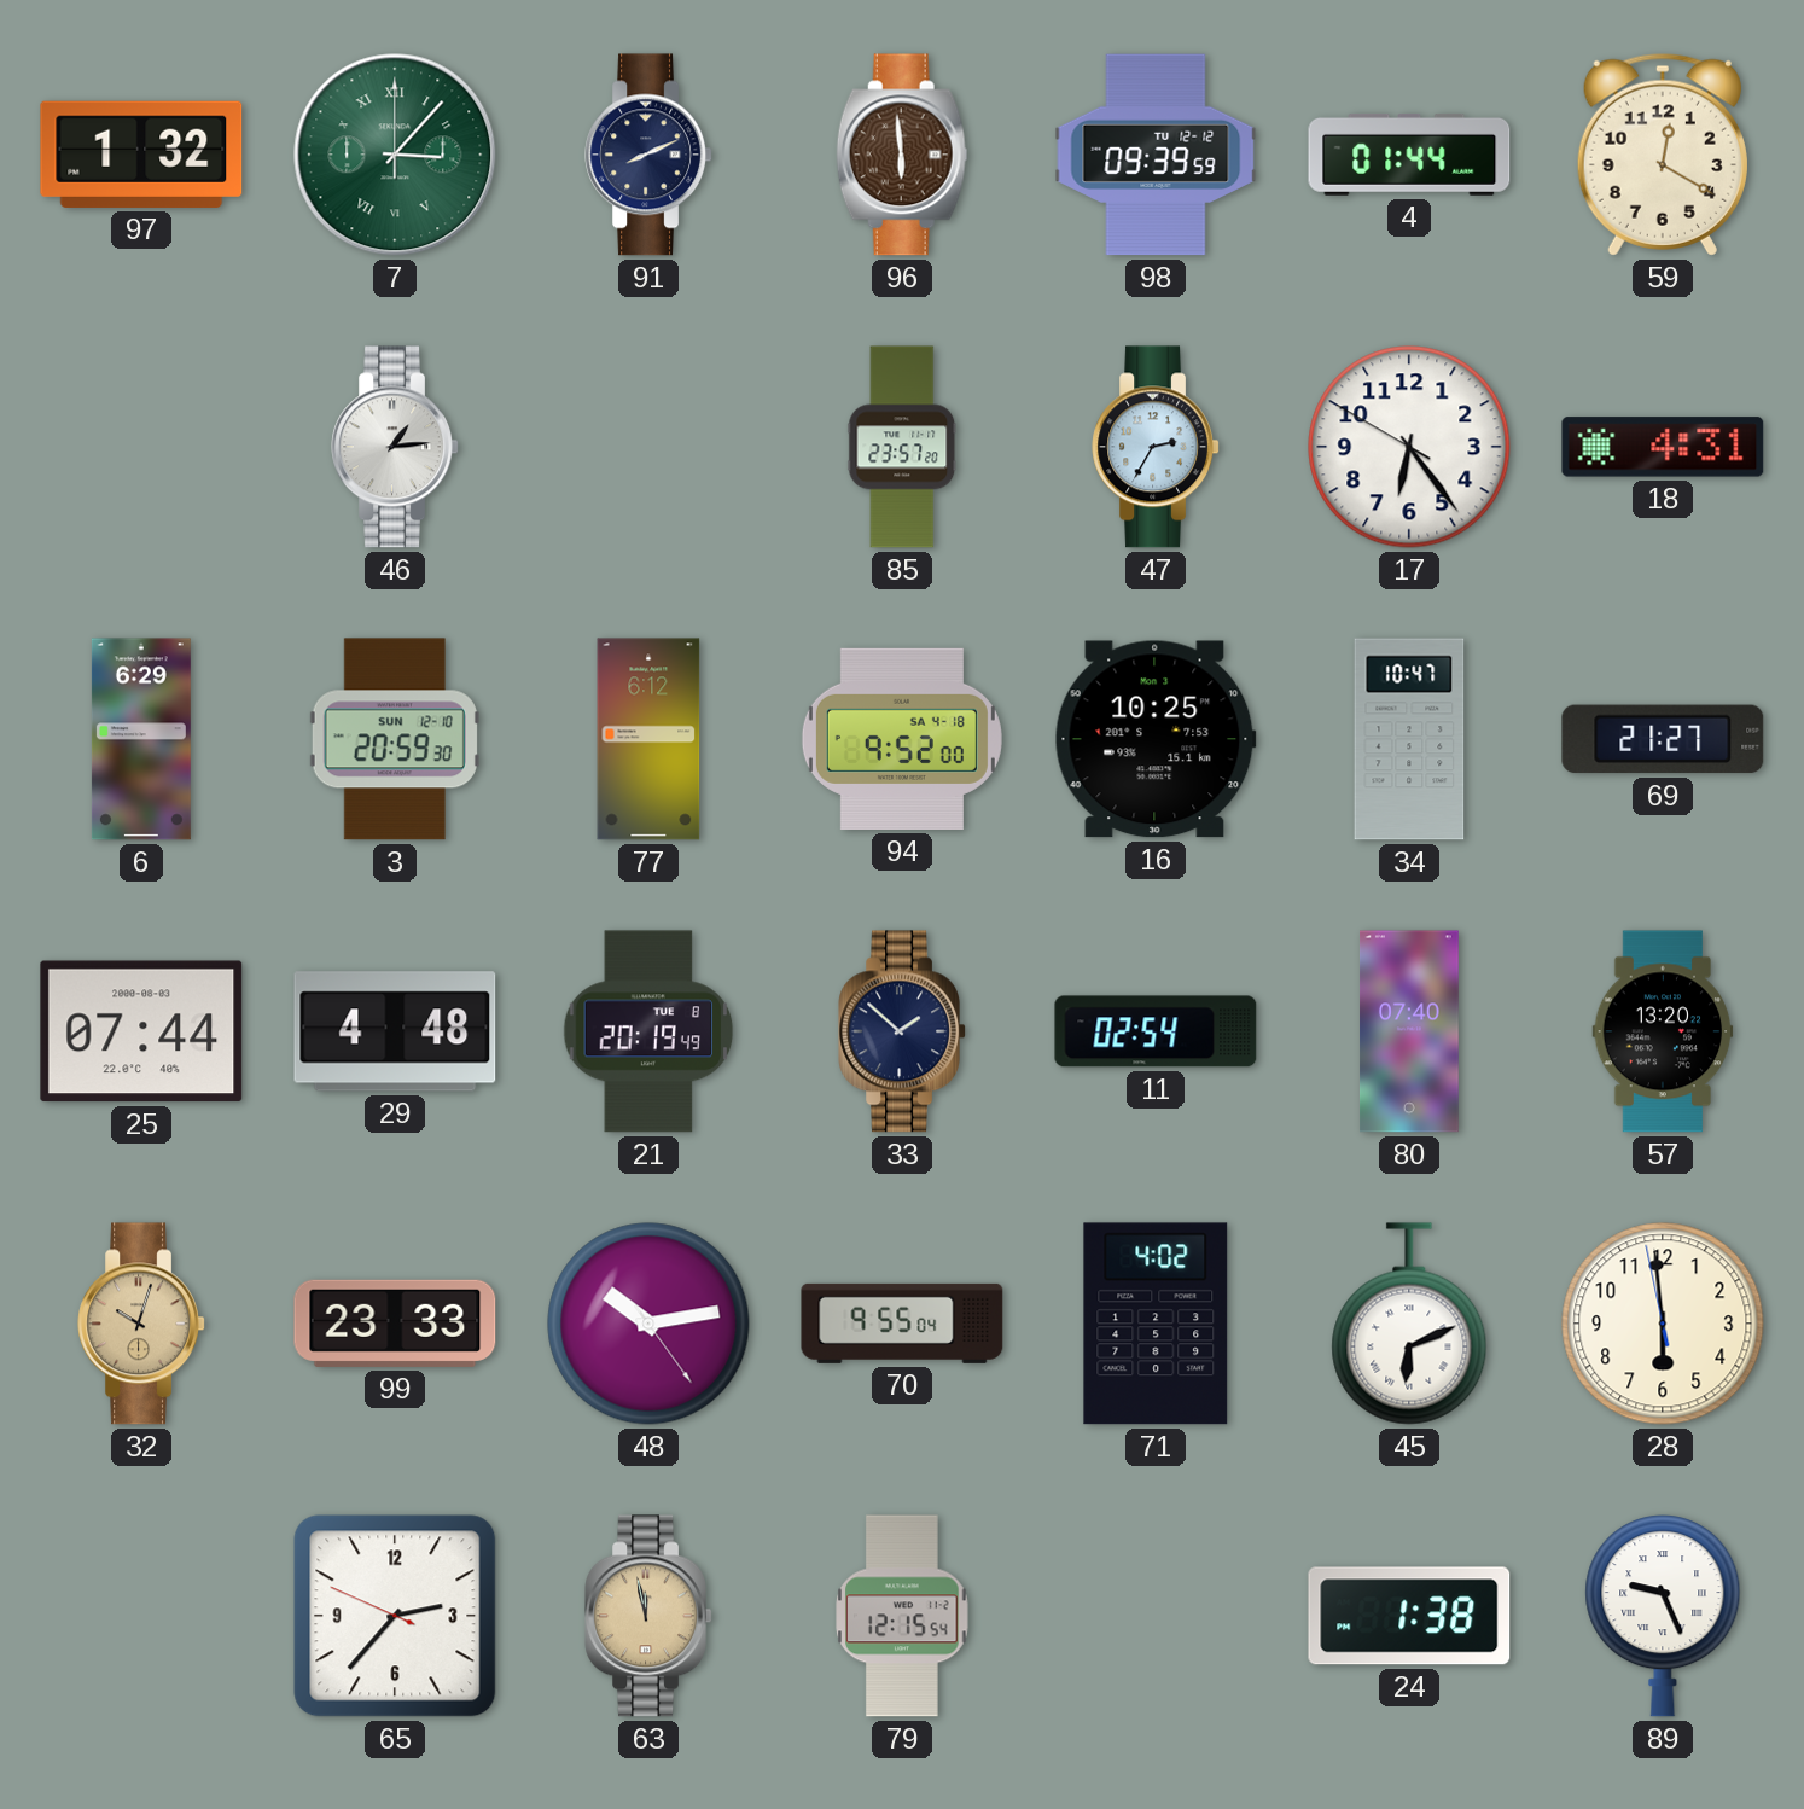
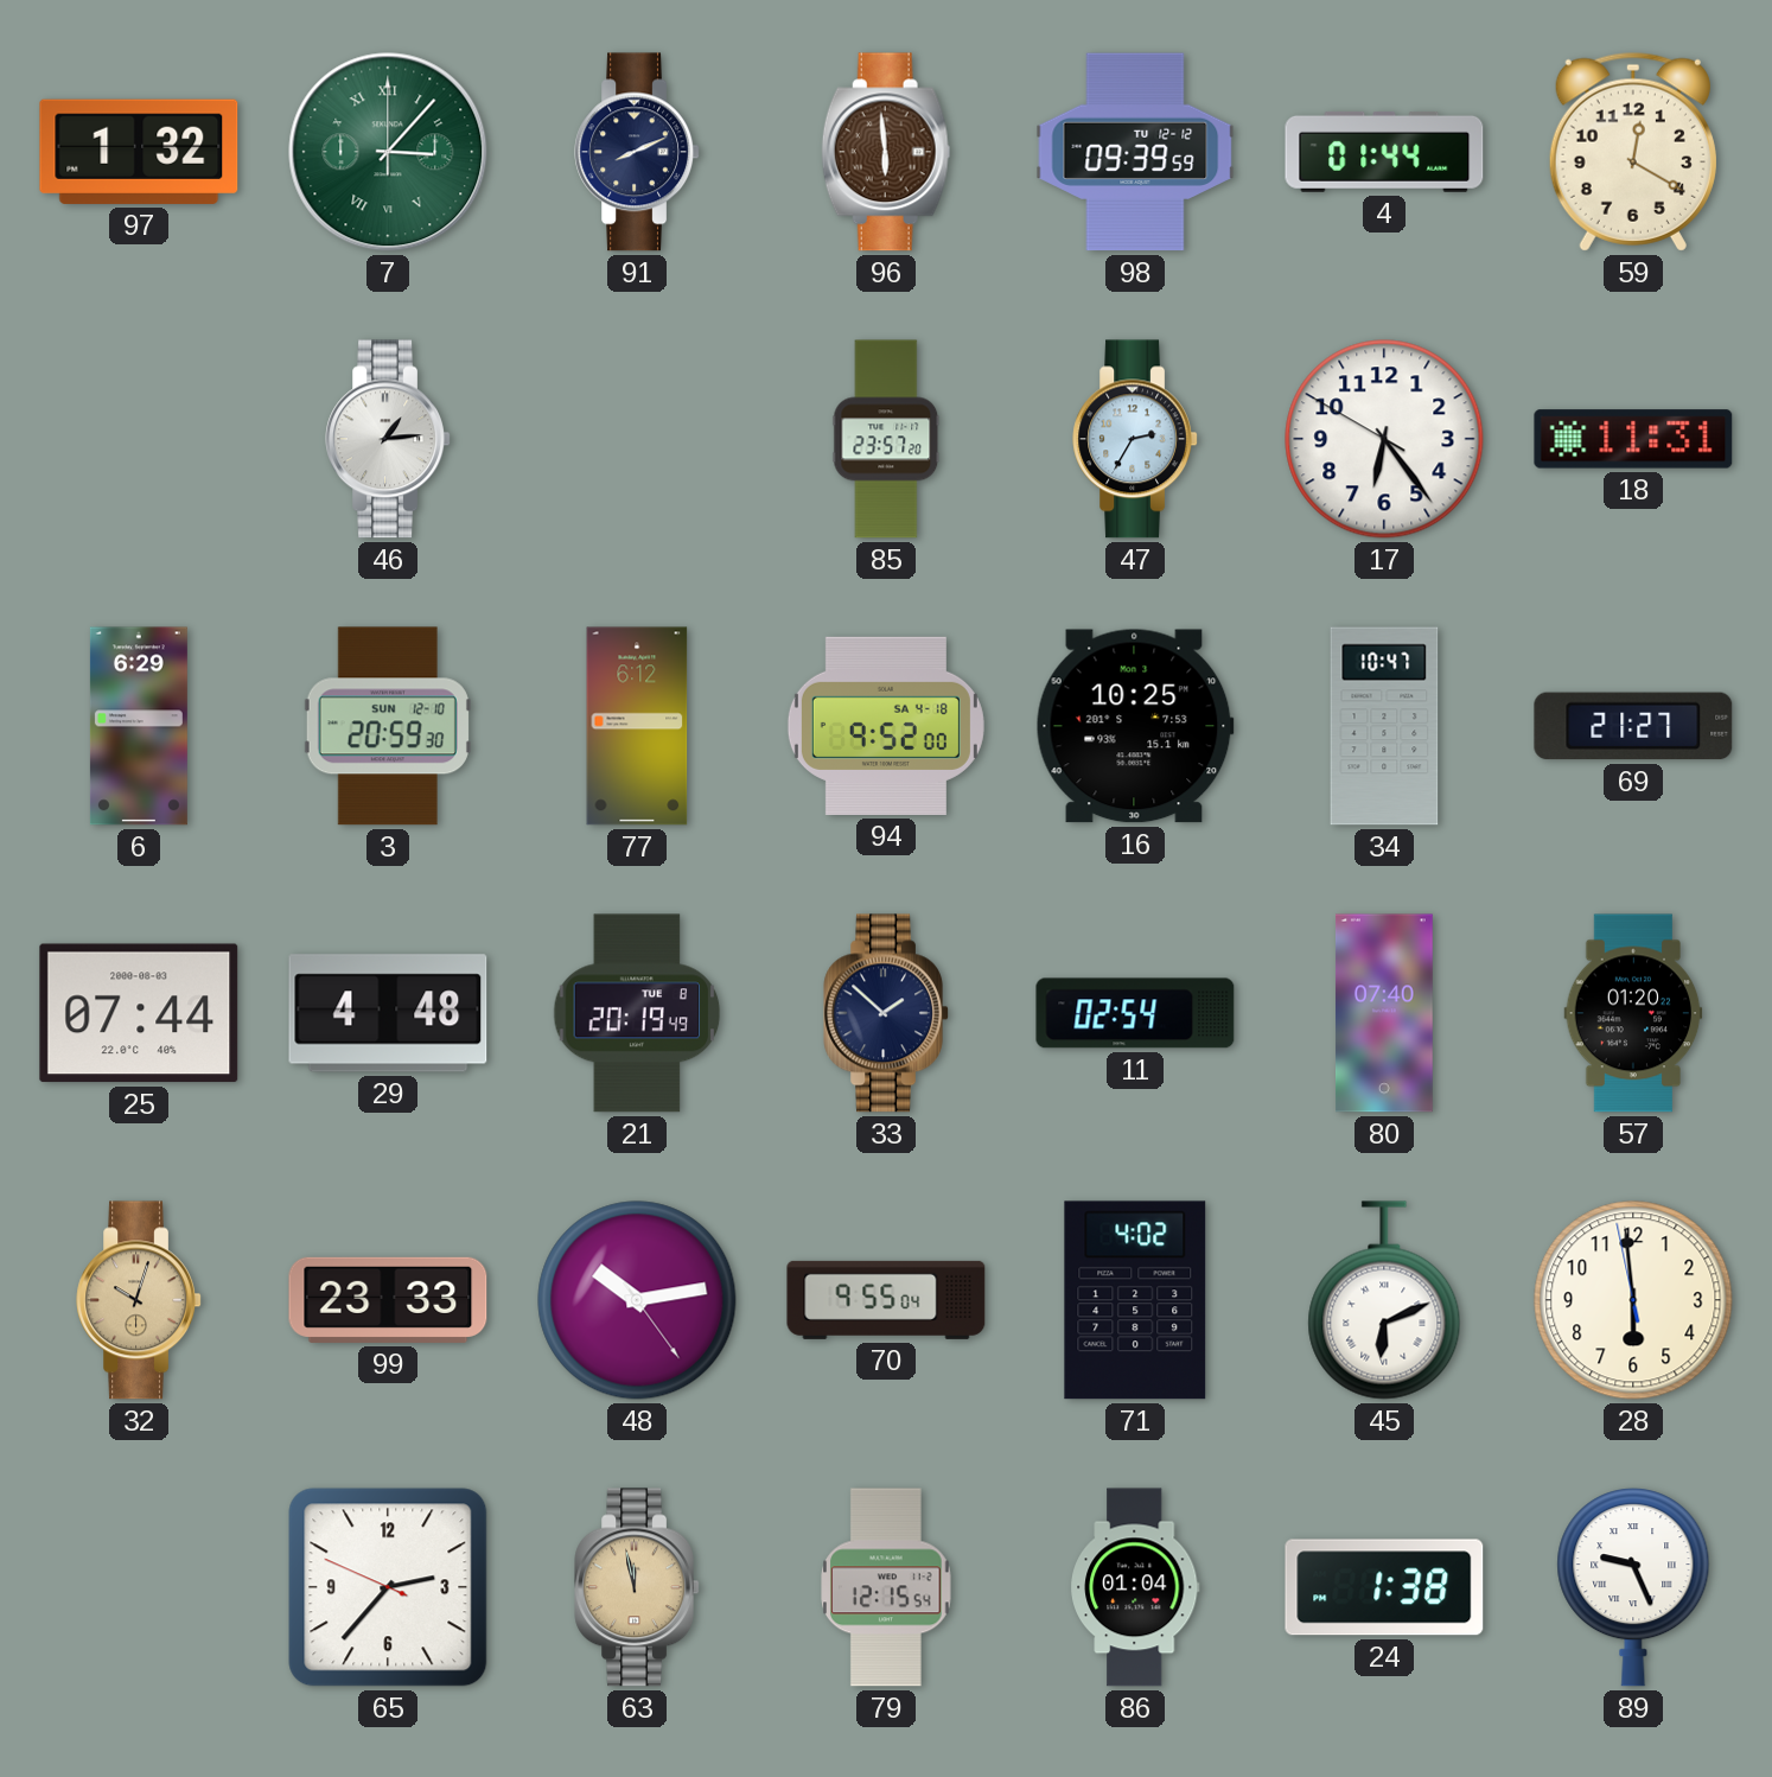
18: 4:31 -> 11:31 (1633, 439)
57: 13:20 -> 01:20 (1633, 1013)
86: none -> 01:04 (1136, 1587)
